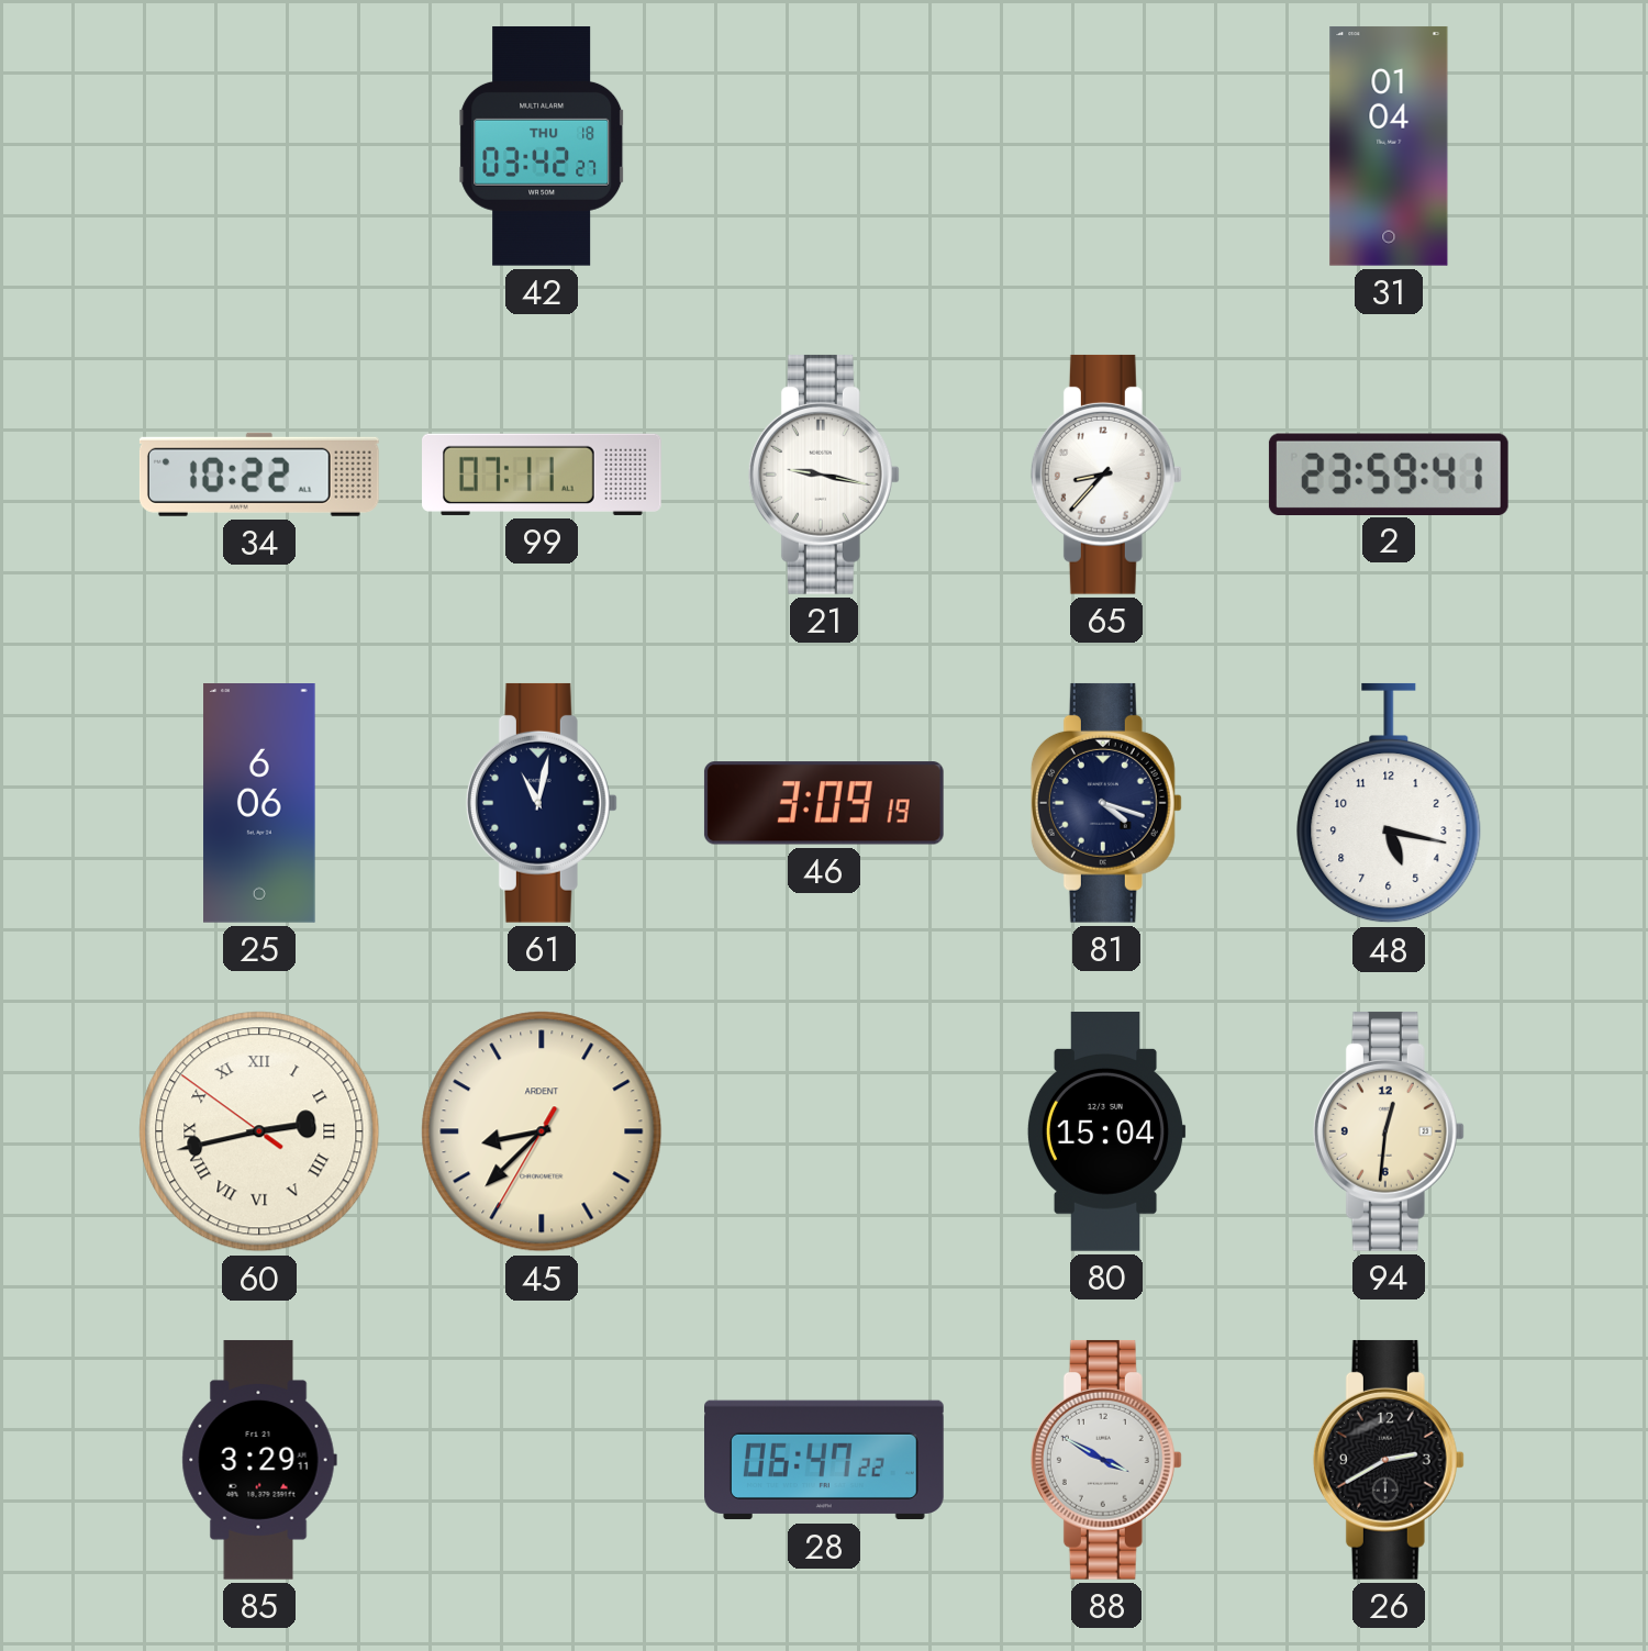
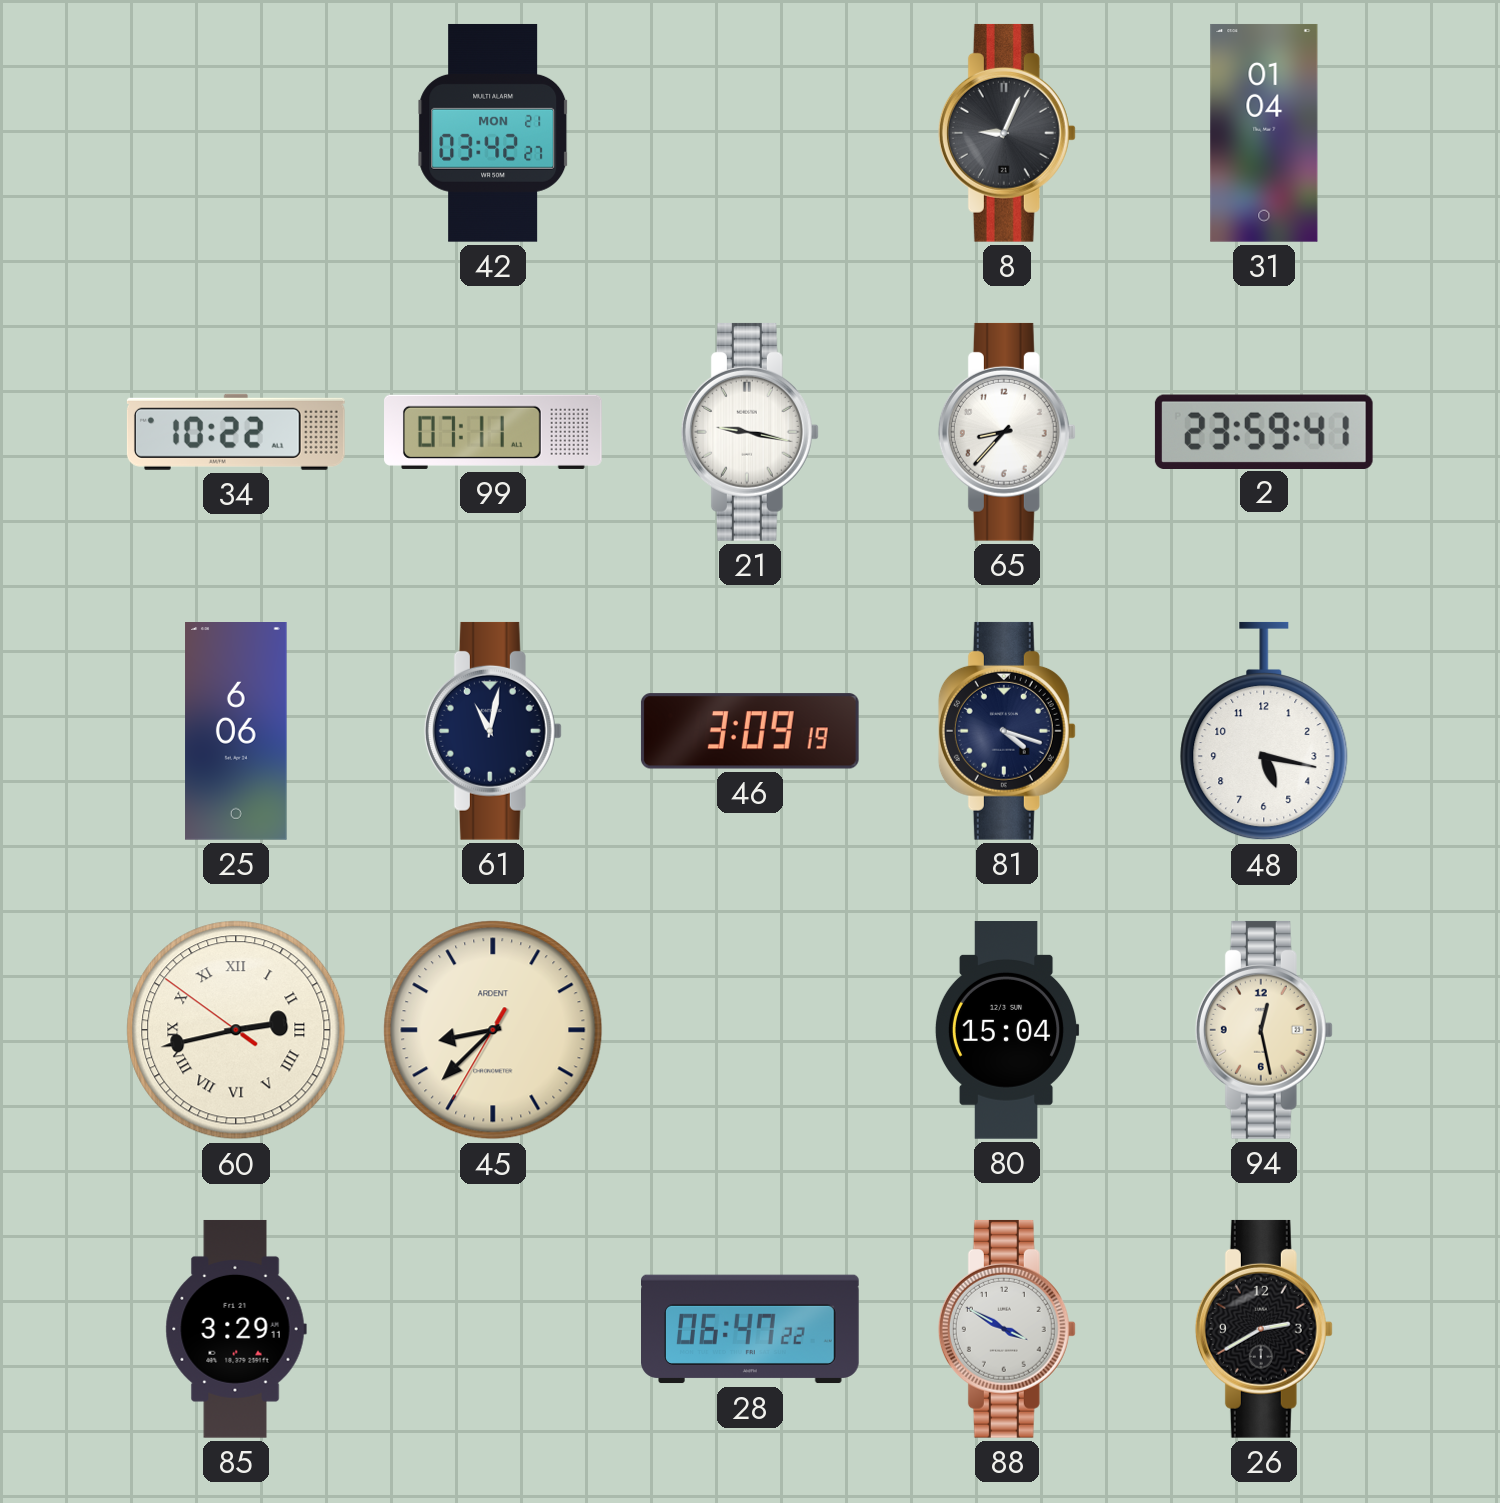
42 date: THU 18 -> MON 21 (493, 133)
8: none -> 9:04 (1007, 133)
94: 12:31 -> 12:28 (1264, 1030)
